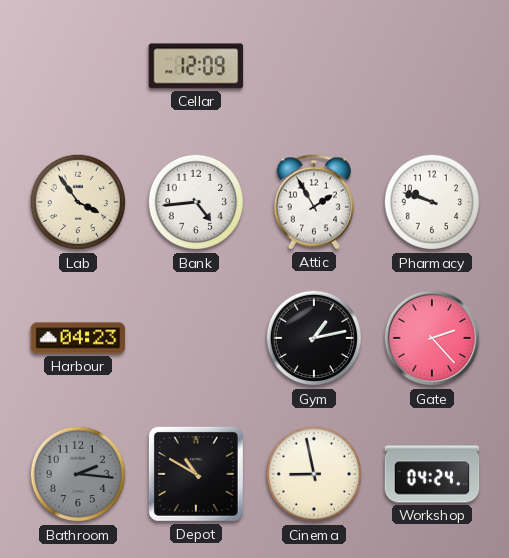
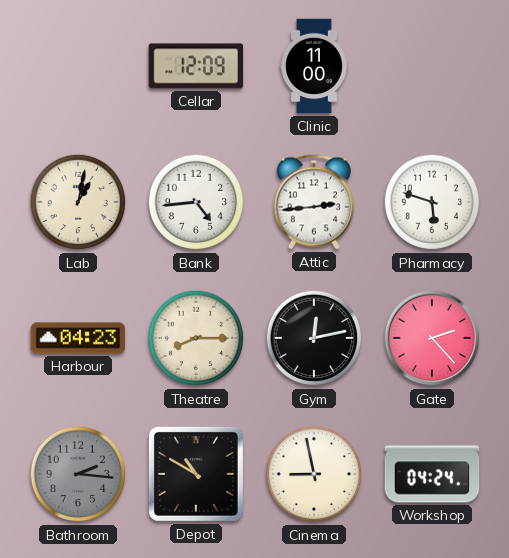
Clinic: none -> 11:00 (314, 66)
Lab: 3:54 -> 1:02 (78, 202)
Attic: 1:55 -> 2:44 (314, 202)
Pharmacy: 9:48 -> 5:48 (432, 202)
Theatre: none -> 8:15 (196, 338)
Gym: 1:13 -> 12:13 (314, 338)
